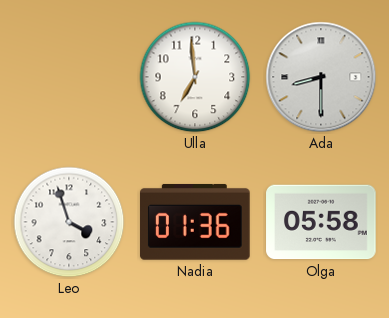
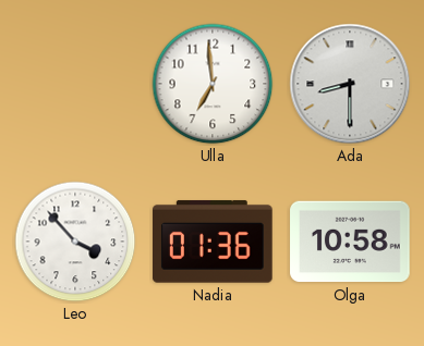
Leo: 3:57 -> 3:53 (75, 242)
Olga: 05:58 -> 10:58 (350, 242)
